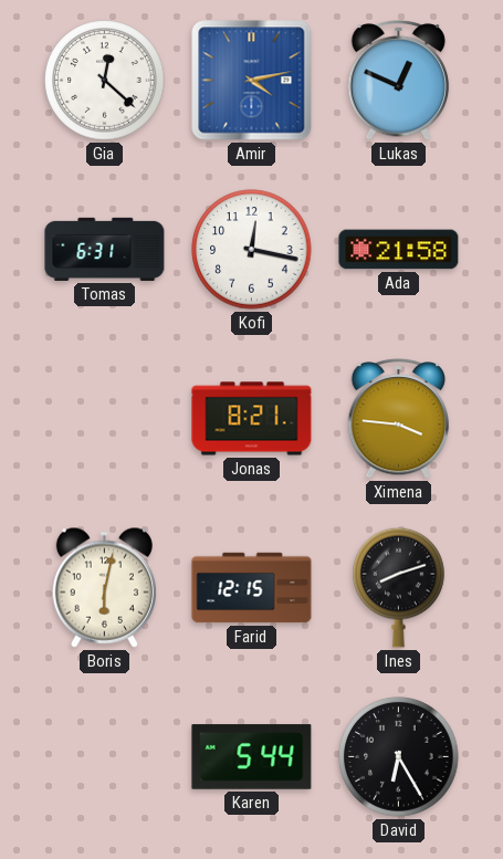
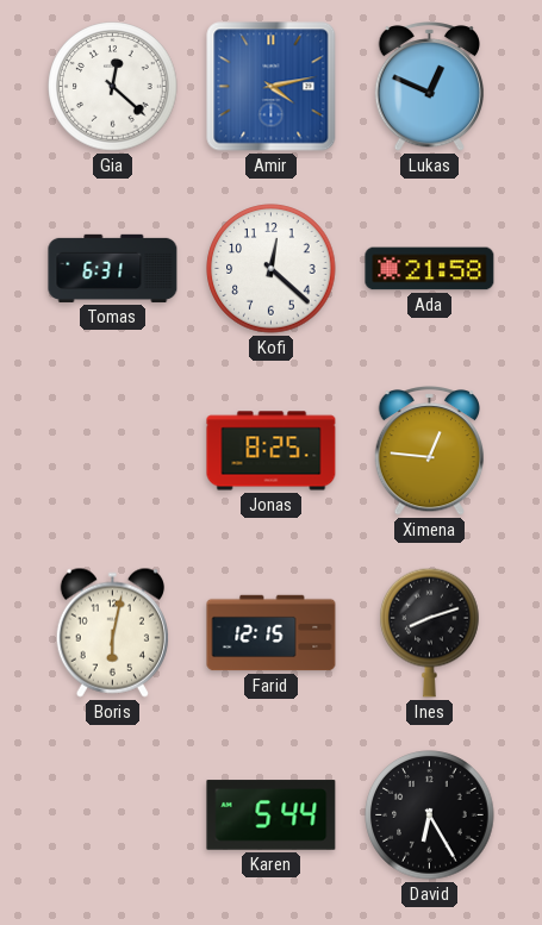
Kofi: 12:17 -> 12:22 (272, 269)
Jonas: 8:21 -> 8:25 (272, 451)
Ximena: 3:46 -> 12:46 (430, 451)
